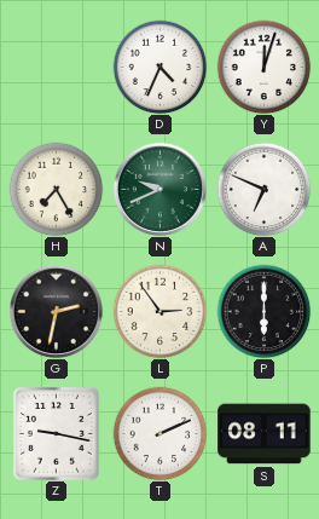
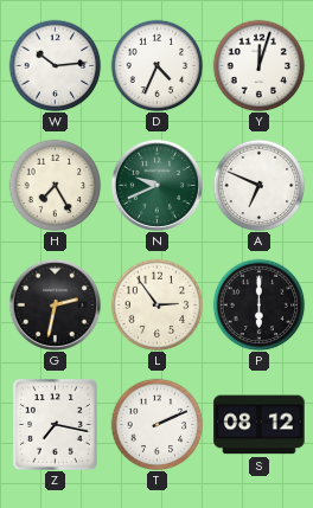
W: none -> 10:14 (55, 65)
Z: 9:17 -> 7:17 (56, 425)
S: 08:11 -> 08:12 (260, 425)
